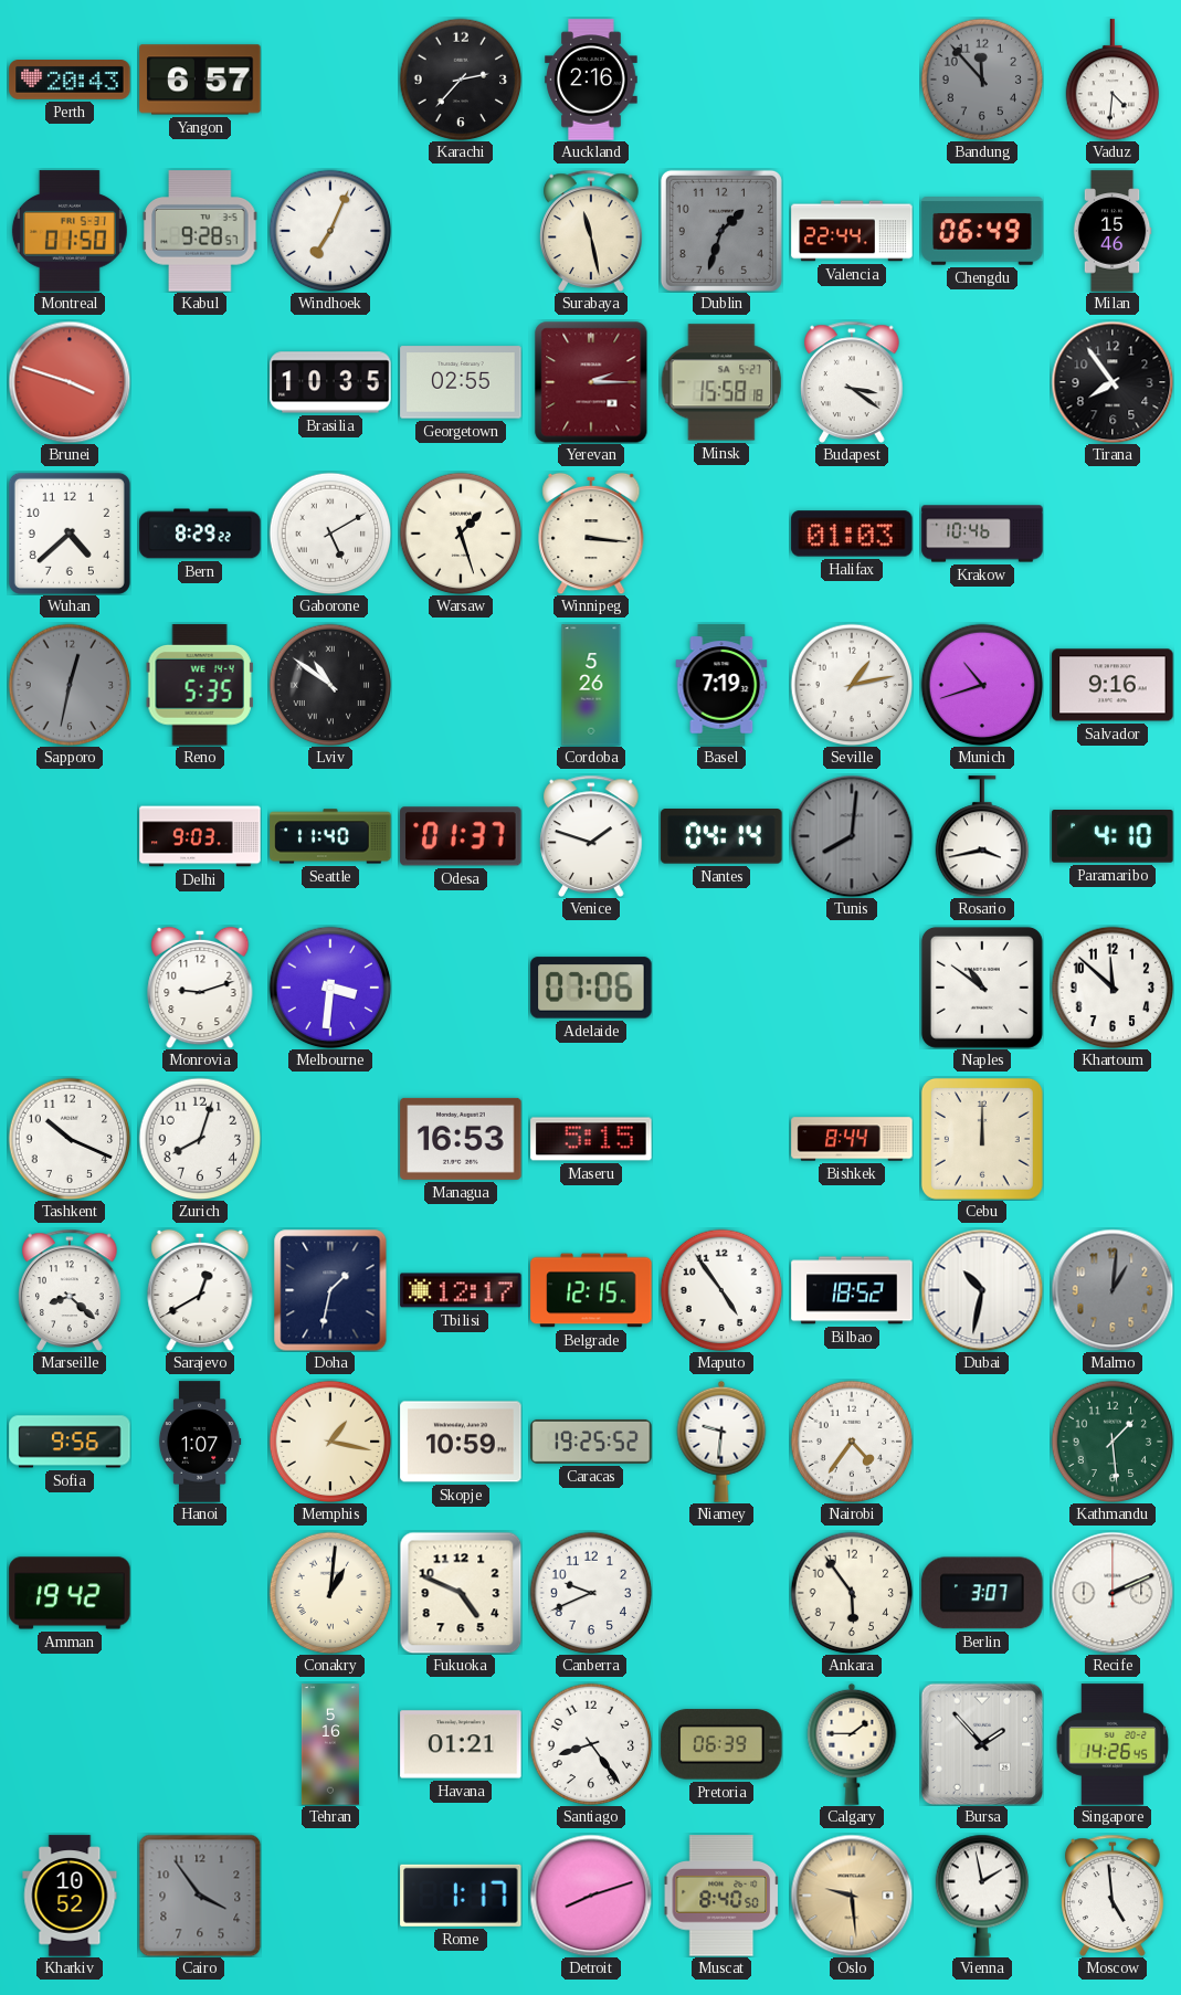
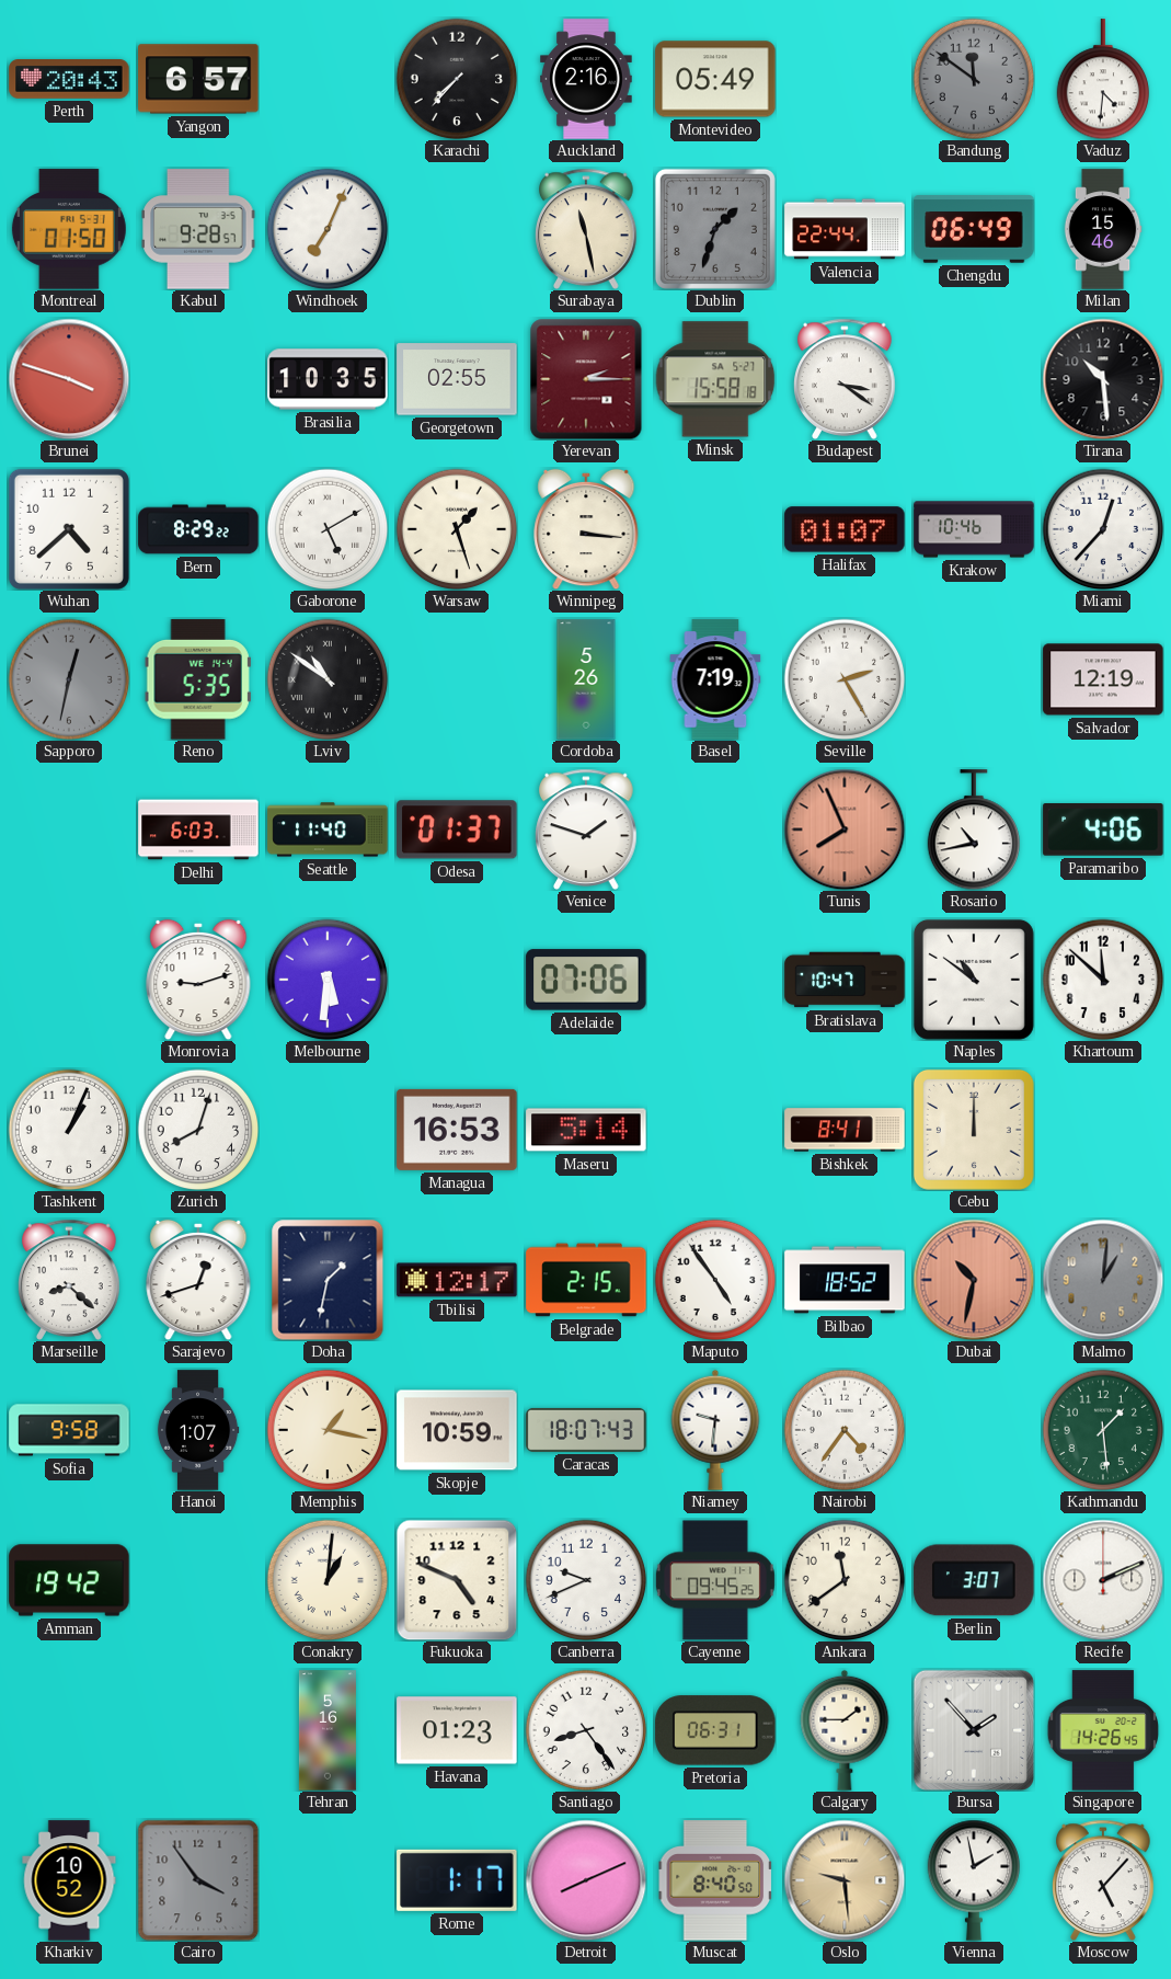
Karachi: 2:37 -> 7:37 (457, 79)
Montevideo: none -> 05:49 (715, 79)
Bandung: 11:53 -> 11:51 (974, 79)
Tirana: 7:54 -> 10:29 (1103, 379)
Halifax: 01:03 -> 01:07 (845, 529)
Miami: none -> 12:37 (1103, 529)
Seville: 1:13 -> 2:25 (845, 679)
Munich: 10:42 -> none (982, 685)
Salvador: 9:16 -> 12:19 (1103, 679)
Delhi: 9:03 -> 6:03 (198, 830)
Nantes: 04:14 -> none (721, 836)
Tunis: 8:01 -> 7:56 (845, 830)
Tunis dial: grey -> salmon (845, 830)
Rosario: 3:43 -> 10:43 (974, 830)
Paramaribo: 4:10 -> 4:06 (1103, 831)
Melbourne: 3:31 -> 5:31 (328, 980)
Bratislava: none -> 10:47 (845, 980)
Tashkent: 10:19 -> 1:04 (69, 1130)
Maseru: 5:15 -> 5:14 (586, 1130)
Bishkek: 8:44 -> 8:41 (845, 1130)
Sarajevo: 12:40 -> 12:42 (198, 1280)
Belgrade: 12:15 -> 2:15 (586, 1280)
Dubai dial: white -> salmon (974, 1280)
Sofia: 9:56 -> 9:58 (69, 1430)
Caracas: 19:25 -> 18:07 (586, 1430)
Cayenne: none -> 09:45 (715, 1580)
Ankara: 5:54 -> 11:39 (845, 1580)
Havana: 01:21 -> 01:23 (457, 1730)
Pretoria: 06:39 -> 06:31 (715, 1730)
Detroit: 8:12 -> 8:11 (586, 1880)
Moscow: 4:59 -> 5:07 (1103, 1880)
